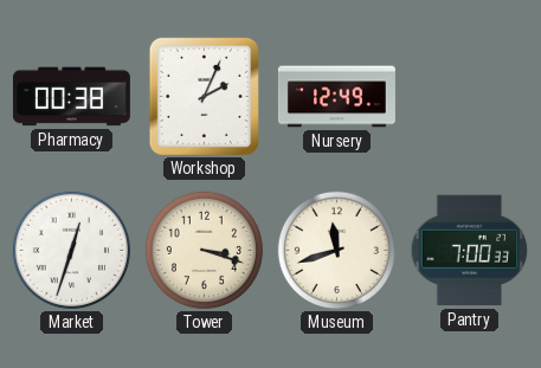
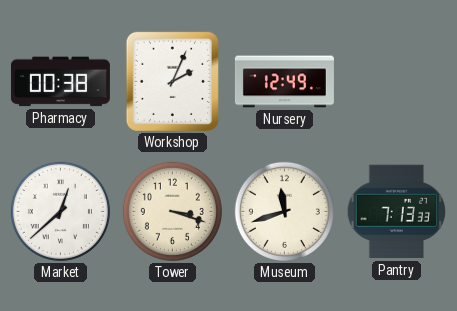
Market: 12:33 -> 12:38 (60, 211)
Pantry: 7:00 -> 7:13 (397, 212)
